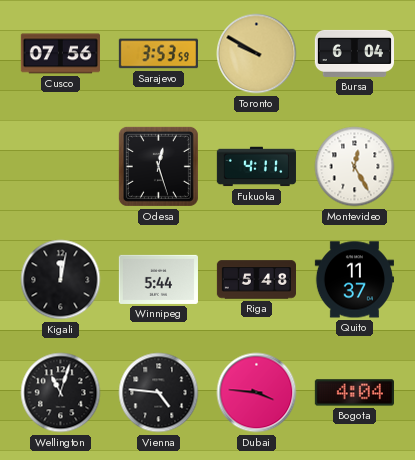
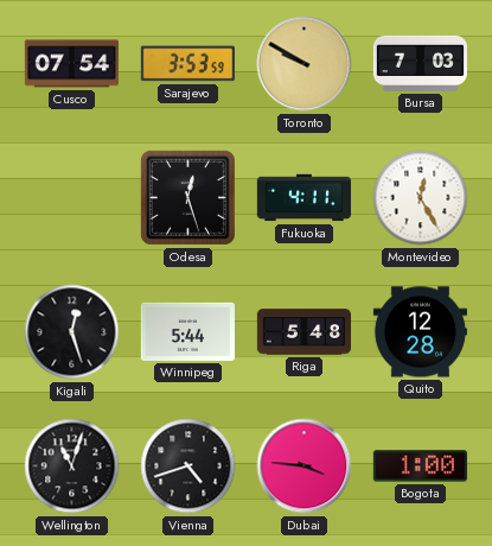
Cusco: 07:56 -> 07:54 (71, 64)
Bursa: 6:04 -> 7:03 (420, 63)
Kigali: 12:02 -> 12:27 (72, 332)
Quito: 11:37 -> 12:28 (420, 332)
Vienna: 4:46 -> 4:42 (189, 466)
Bogota: 4:04 -> 1:00 (420, 466)
